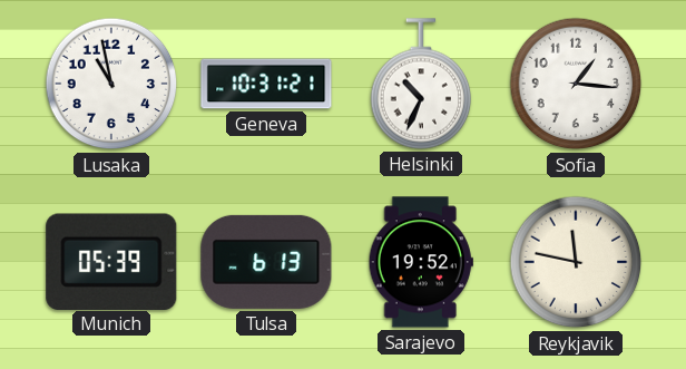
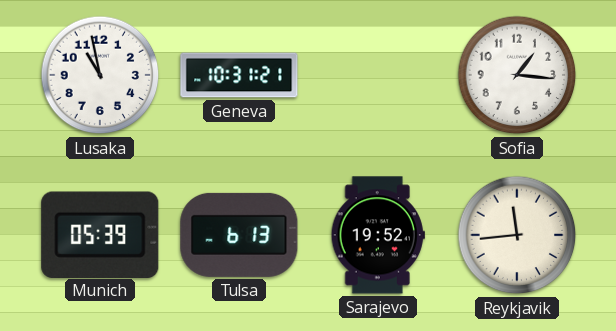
Helsinki: 10:34 -> none (421, 84)
Reykjavik: 11:47 -> 11:44 (517, 235)
